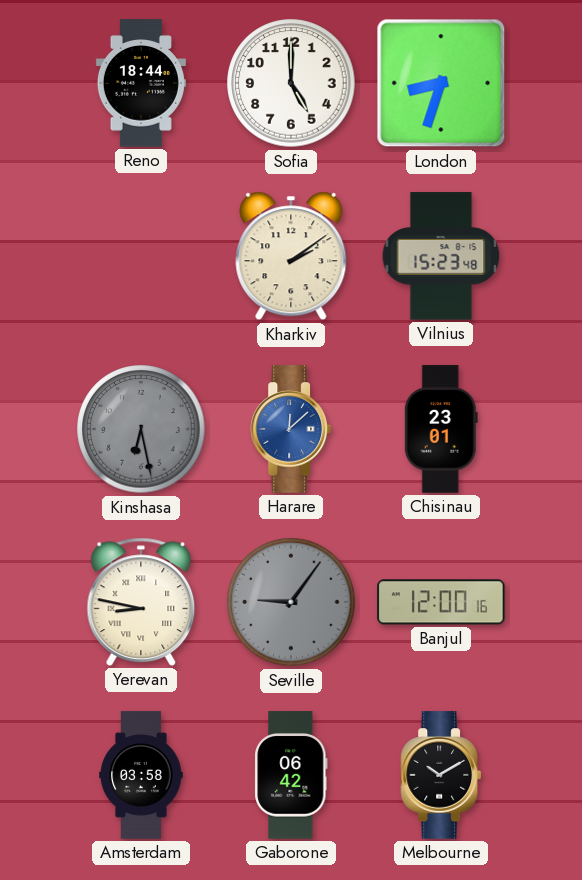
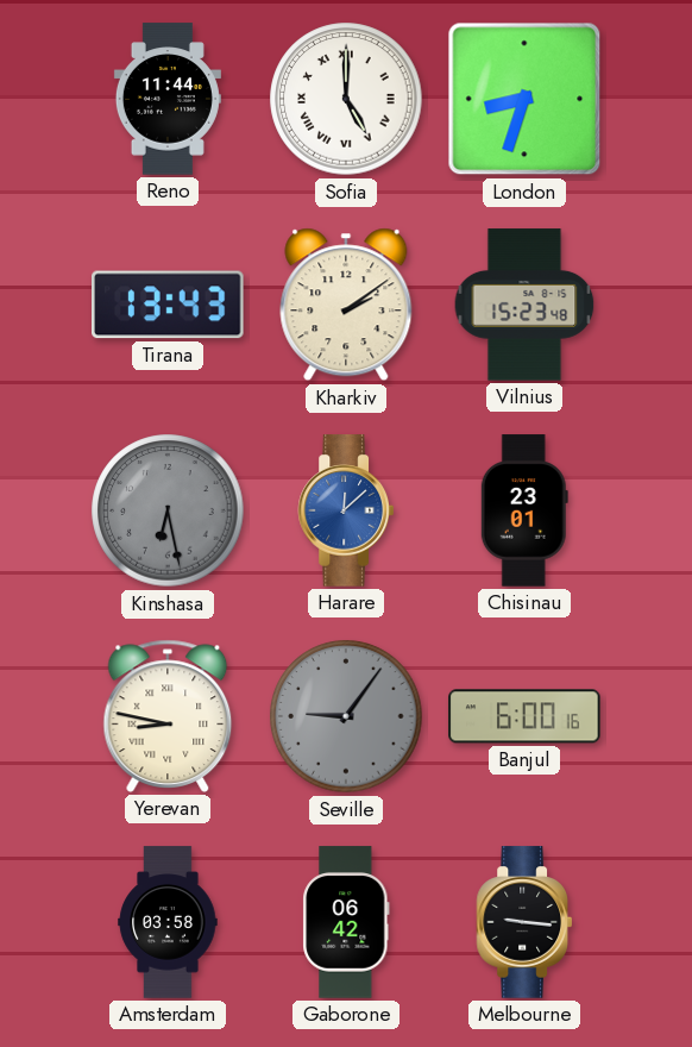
Reno: 18:44 -> 11:44 (168, 99)
Sofia numerals: Arabic -> Roman (346, 99)
Tirana: none -> 13:43 (169, 305)
Banjul: 12:00 -> 6:00 (524, 716)
Melbourne: 10:10 -> 9:16 (523, 922)
